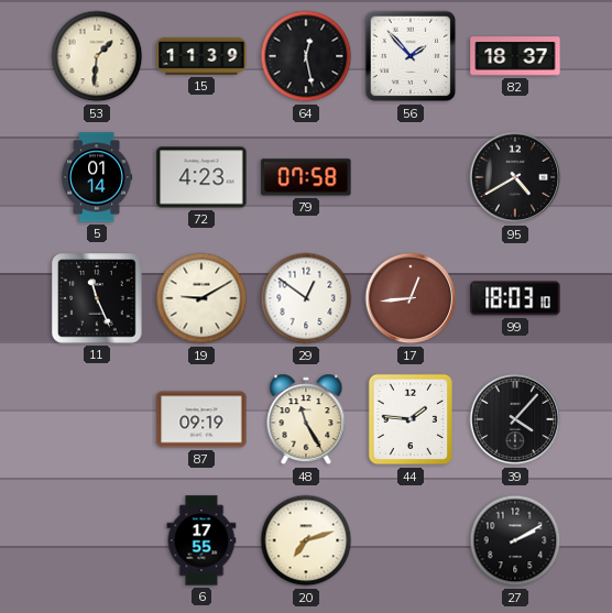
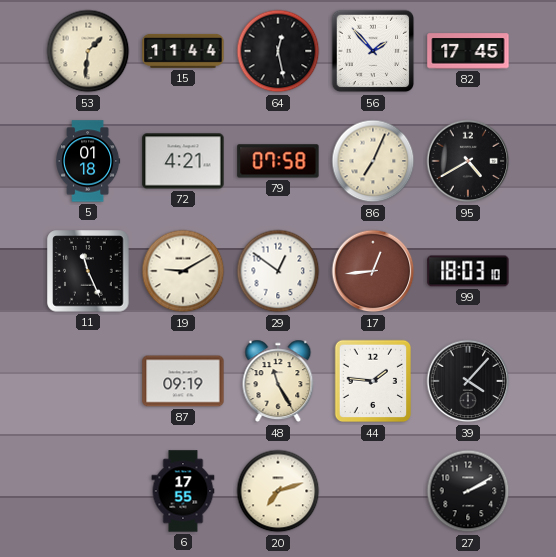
15: 11:39 -> 11:44 (183, 51)
82: 18:37 -> 17:45 (468, 51)
5: 01:14 -> 01:18 (88, 161)
72: 4:23 -> 4:21 (183, 161)
86: none -> 7:04 (373, 161)
